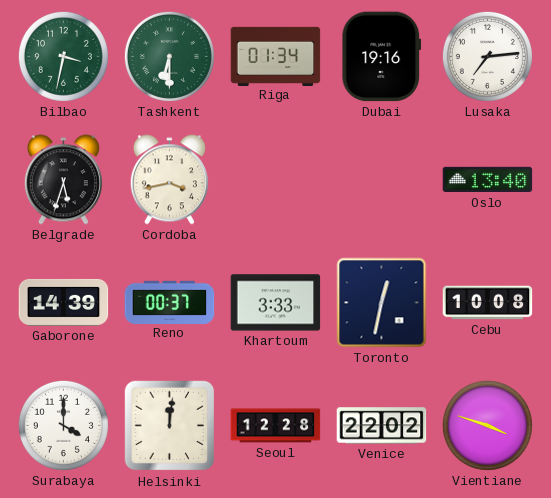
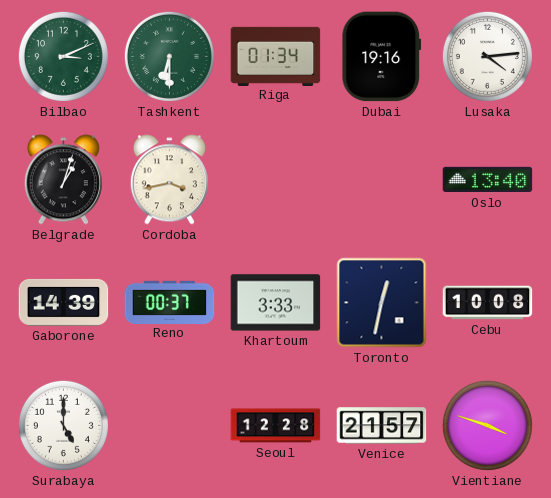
Bilbao: 3:32 -> 3:11 (63, 56)
Lusaka: 7:14 -> 4:14 (487, 56)
Belgrade: 5:33 -> 1:03 (63, 180)
Surabaya: 4:00 -> 5:00 (63, 425)
Helsinki: 12:01 -> none (170, 426)
Venice: 22:02 -> 21:57 (382, 426)
